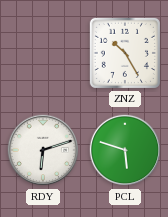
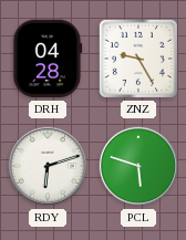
DRH: none -> 04:28 (48, 59)
ZNZ: 10:25 -> 9:25 (138, 59)
